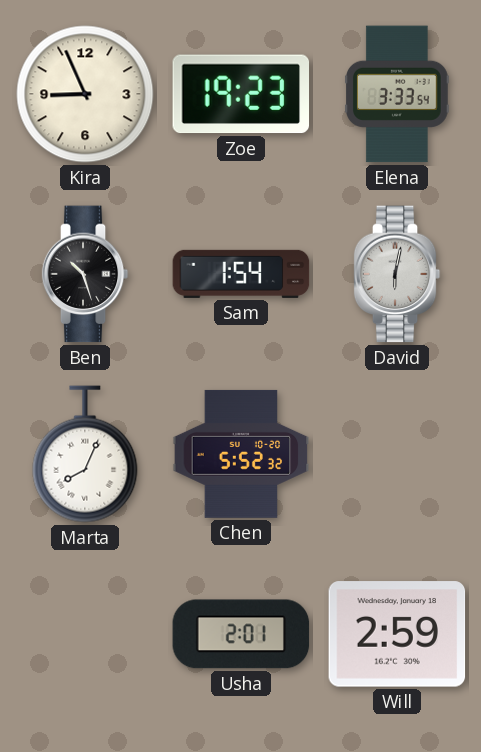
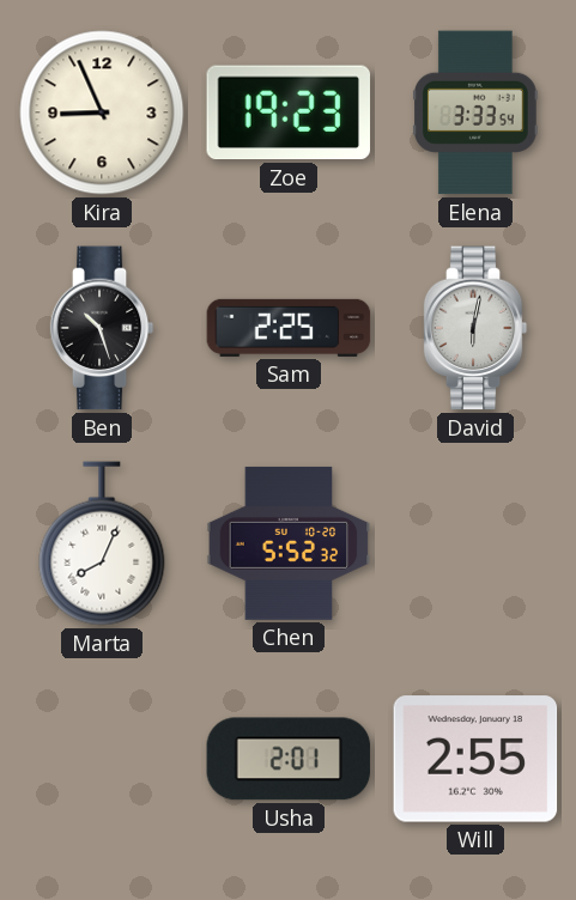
Sam: 1:54 -> 2:25 (289, 328)
Will: 2:59 -> 2:55 (475, 759)
